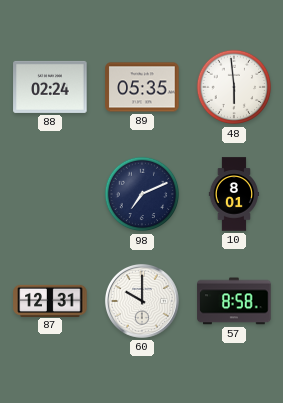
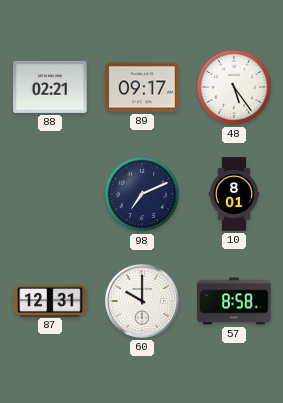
88: 02:24 -> 02:21 (50, 87)
89: 05:35 -> 09:17 (142, 87)
48: 5:59 -> 5:24 (234, 87)
